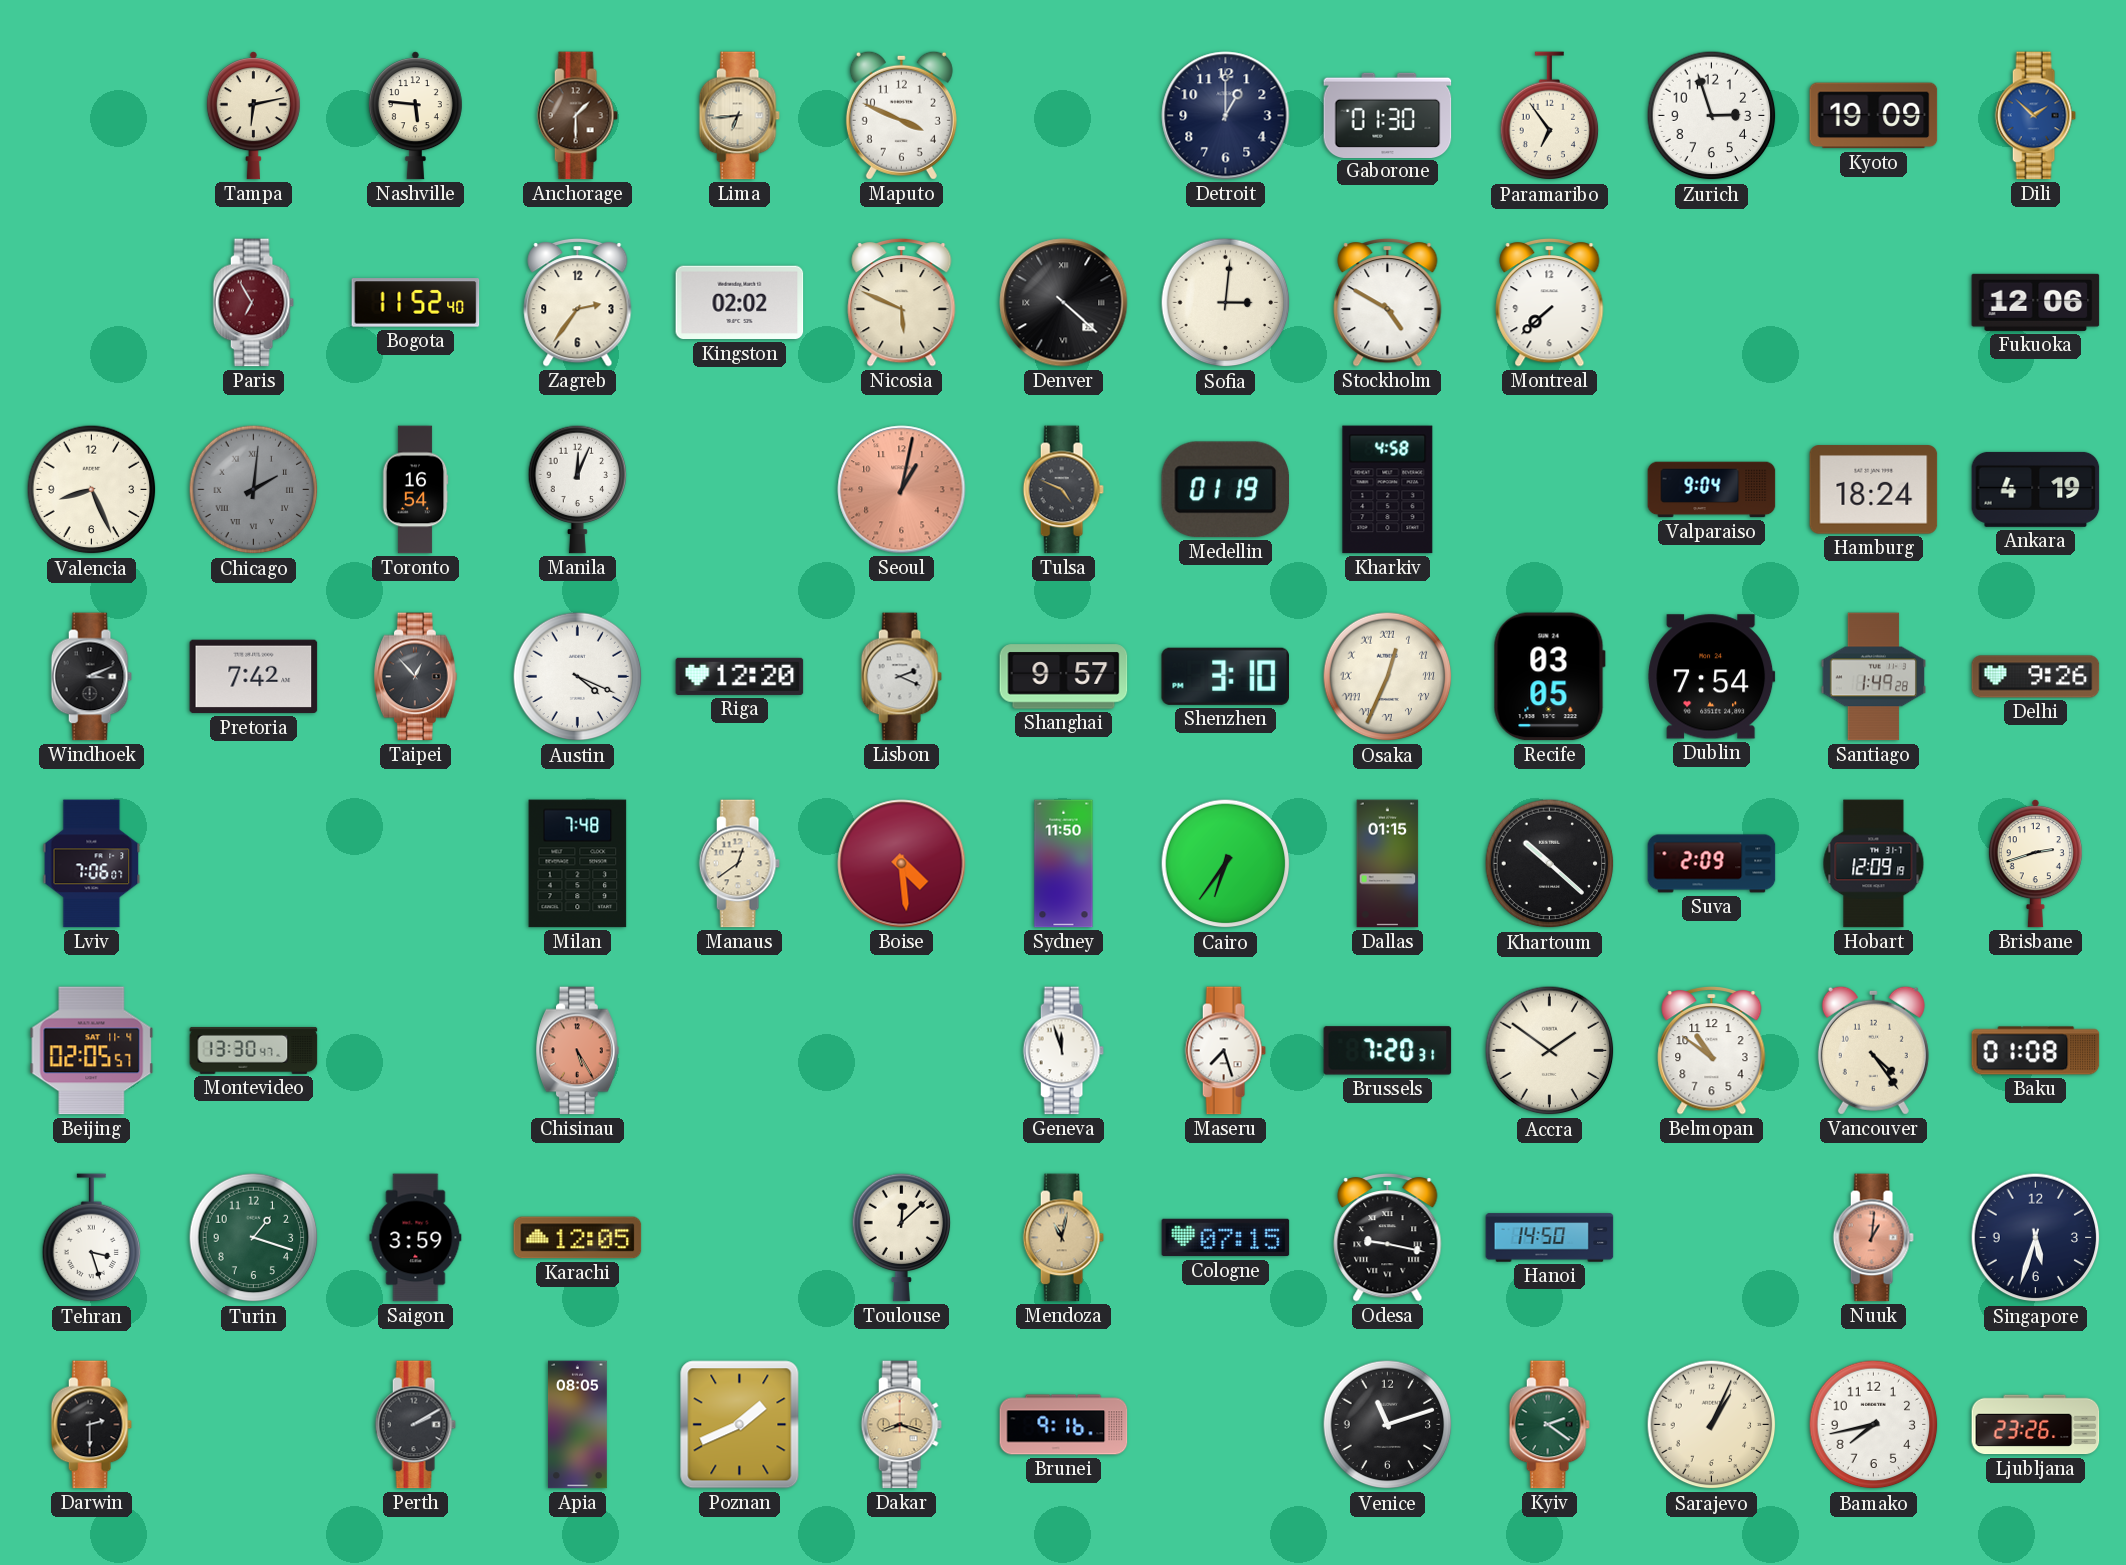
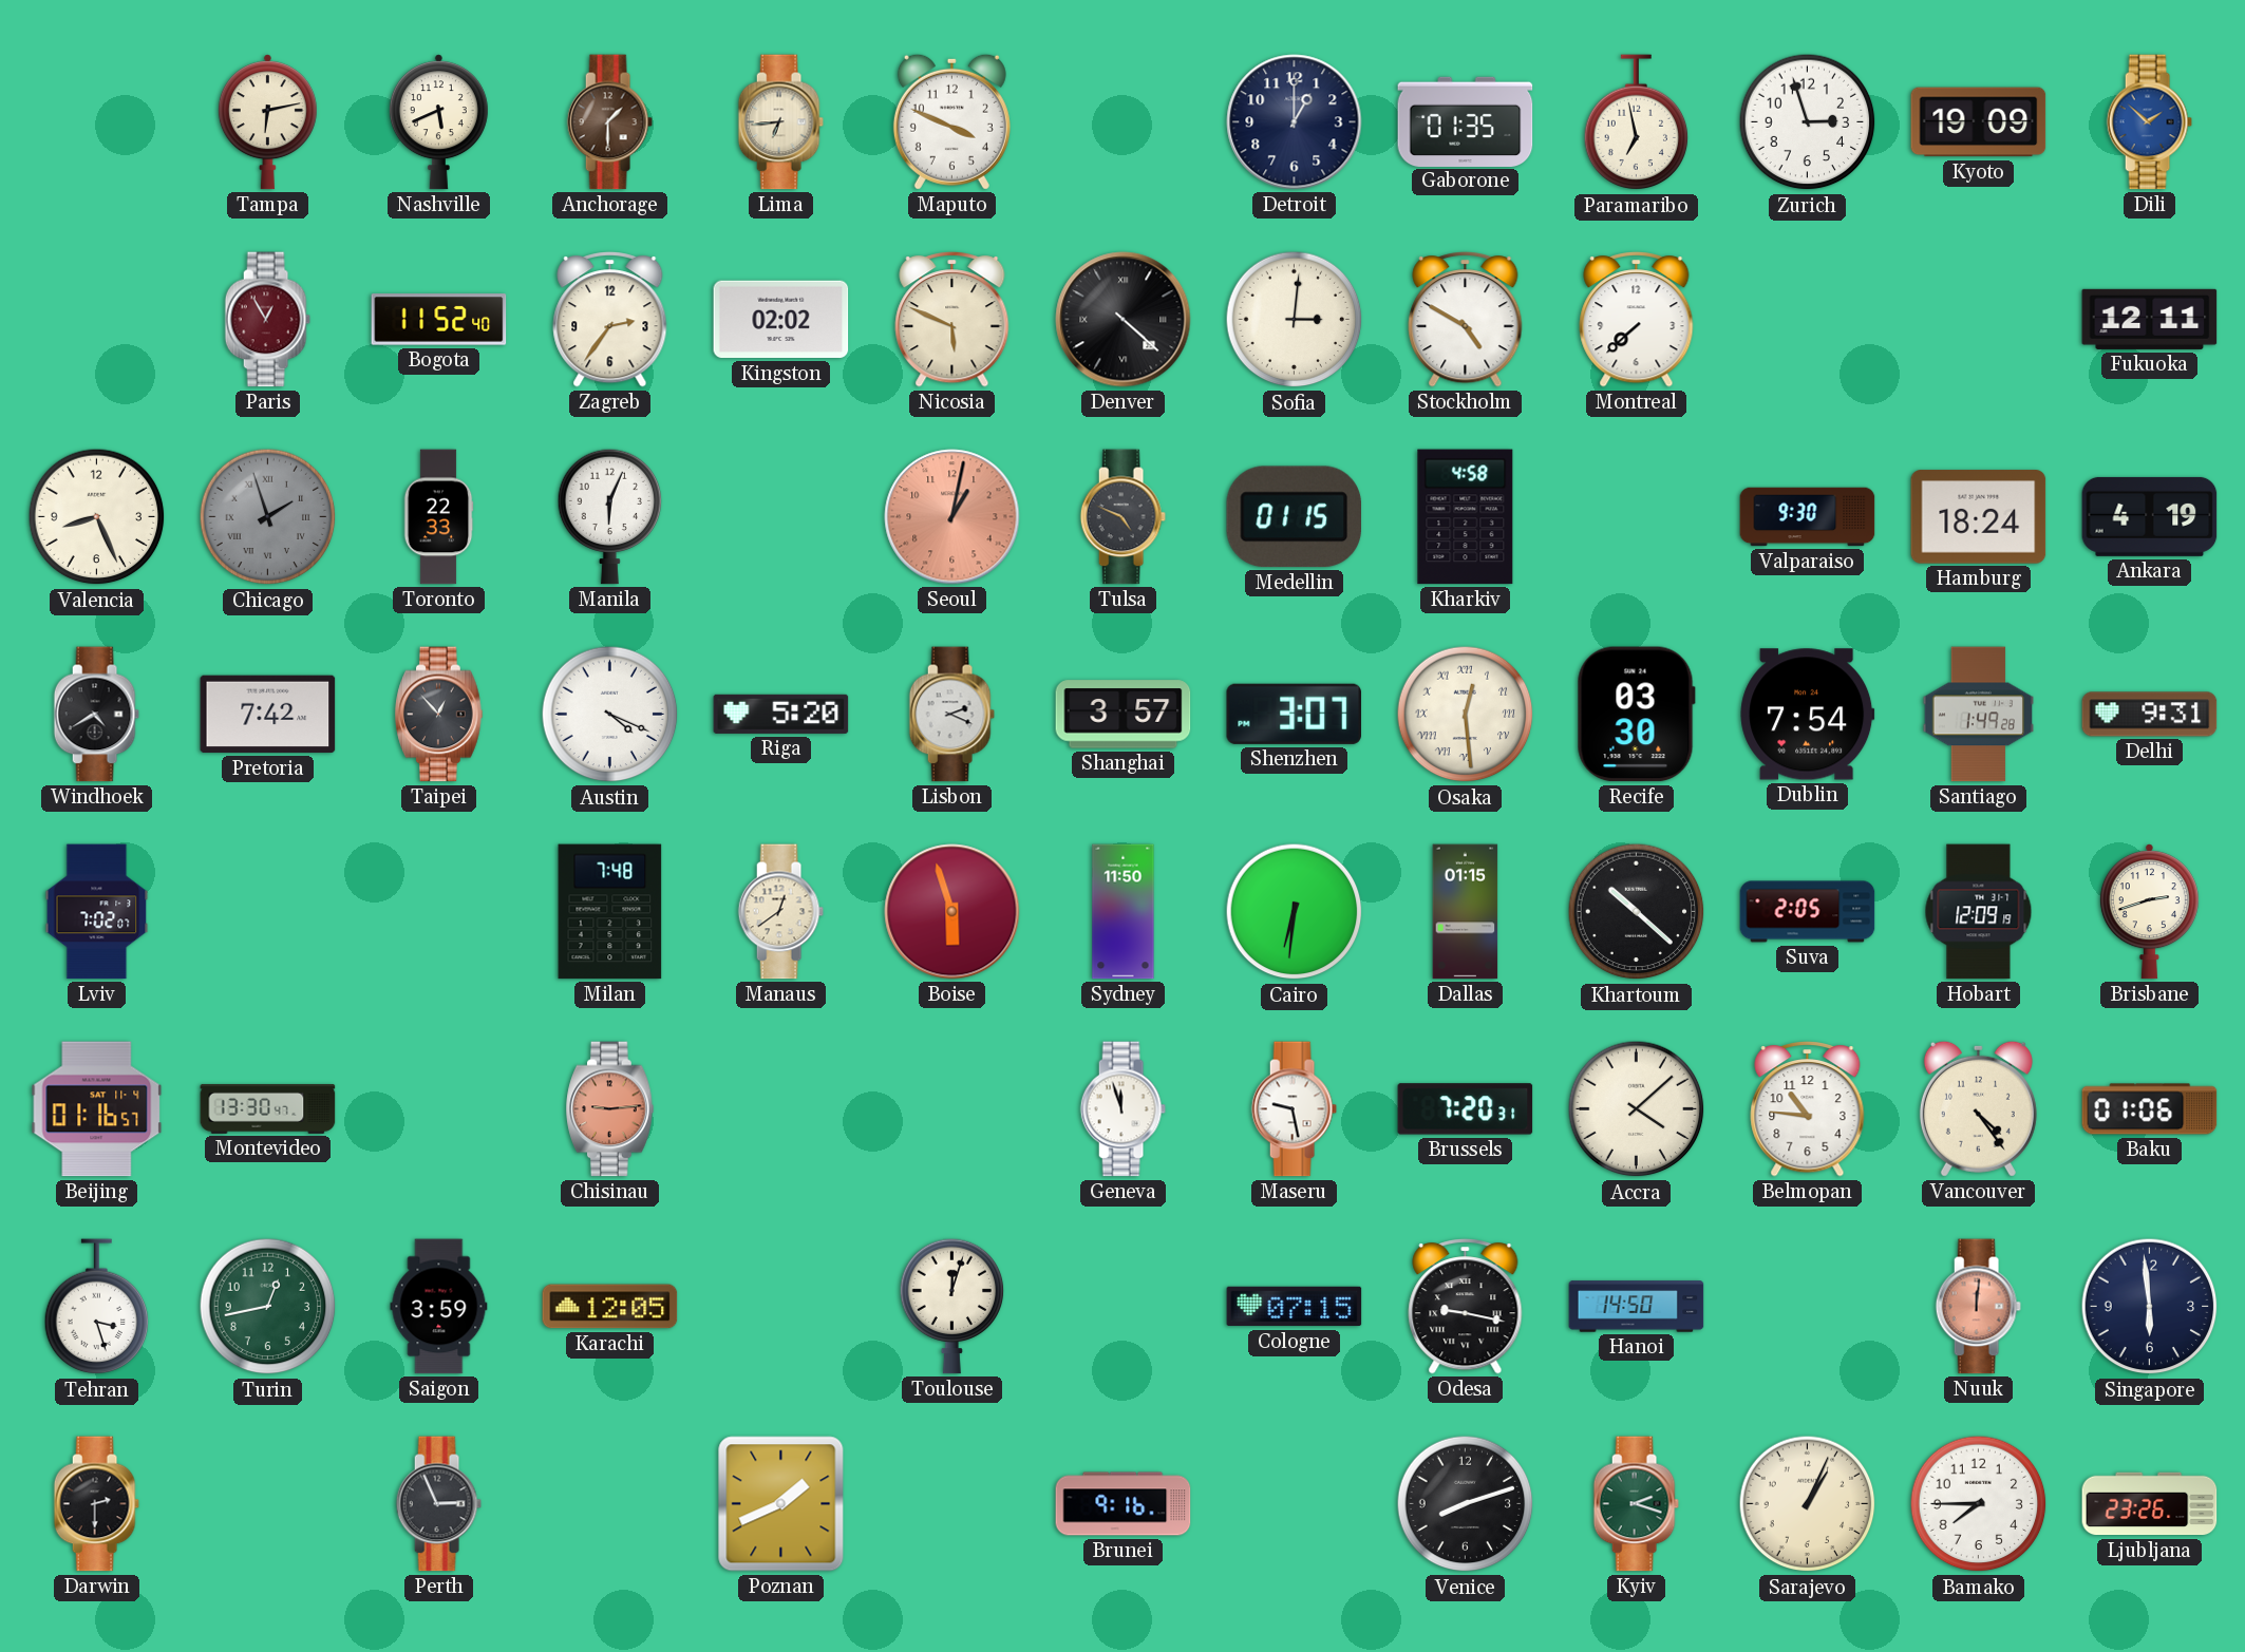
Nashville: 5:46 -> 5:41 (438, 122)
Gaborone: 01:30 -> 01:35 (1466, 121)
Paramaribo: 6:54 -> 6:58 (1637, 122)
Paris: 6:55 -> 12:55 (267, 320)
Fukuoka: 12:06 -> 12:11 (2150, 319)
Chicago: 2:01 -> 1:57 (268, 517)
Toronto: 16:54 -> 22:33 (438, 517)
Manila: 12:04 -> 6:04 (610, 516)
Medellin: 01:19 -> 01:15 (1294, 517)
Valparaiso: 9:04 -> 9:30 (1808, 517)
Windhoek: 3:11 -> 4:40 (96, 715)
Riga: 12:20 -> 5:20 (781, 714)
Shanghai: 9:57 -> 3:57 (1124, 715)
Shenzhen: 3:10 -> 3:07 (1294, 714)
Osaka: 12:34 -> 12:29 (1466, 715)
Recife: 03:05 -> 03:30 (1636, 715)
Delhi: 9:26 -> 9:31 (2150, 715)
Lviv: 7:06 -> 7:02 (97, 912)
Boise: 4:29 -> 5:57 (952, 912)
Cairo: 6:36 -> 6:31 (1295, 912)
Suva: 2:09 -> 2:05 (1808, 912)
Beijing: 02:05 -> 01:16 (97, 1109)
Chisinau: 5:25 -> 9:14 (610, 1109)
Maseru: 7:27 -> 9:28 (1294, 1109)
Accra: 1:51 -> 4:08 (1637, 1109)
Belmopan: 10:51 -> 10:46 (1808, 1109)
Baku: 01:08 -> 01:06 (2150, 1109)
Turin: 1:18 -> 12:43 (268, 1307)
Toulouse: 12:08 -> 12:03 (952, 1306)
Mendoza: 11:02 -> none (1063, 1238)
Nuuk: 1:01 -> 12:01 (1978, 1307)
Singapore: 5:33 -> 5:59 (2150, 1307)
Perth: 2:10 -> 2:56 (438, 1504)
Apia: 08:05 -> none (577, 1425)
Dakar: 8:18 -> none (901, 1425)
Venice: 11:12 -> 8:12 (1466, 1504)
Kyiv: 2:21 -> 2:18 (1636, 1504)
Bamako: 7:43 -> 7:45 (1979, 1504)
